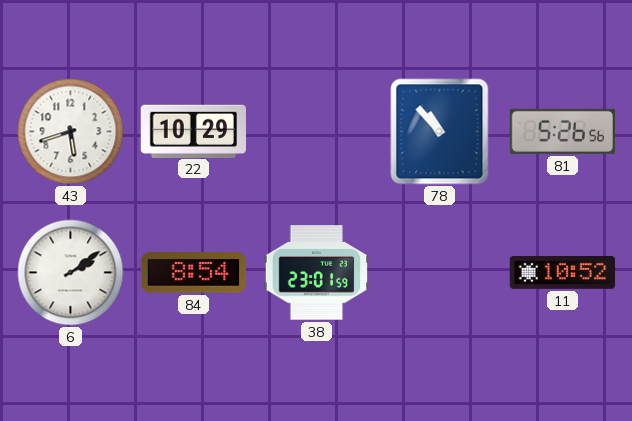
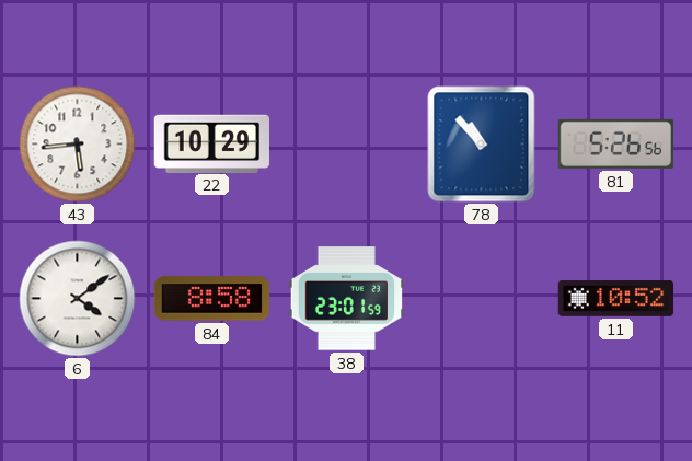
43: 5:42 -> 5:44 (78, 145)
6: 2:09 -> 4:09 (78, 299)
84: 8:54 -> 8:58 (212, 299)
